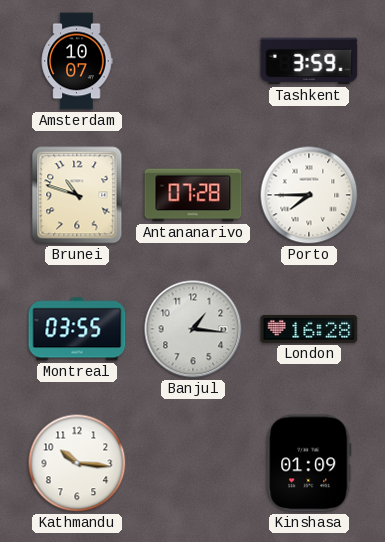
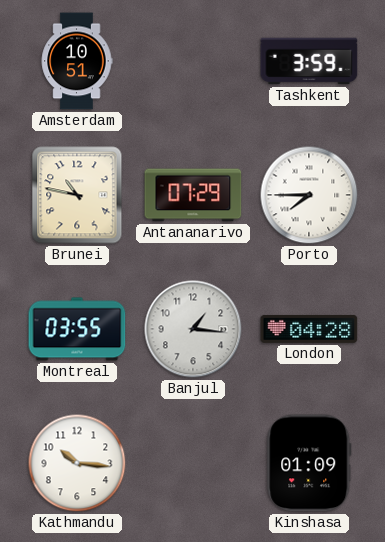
Amsterdam: 10:07 -> 10:51 (77, 61)
Brunei: 10:48 -> 10:47 (77, 195)
Antananarivo: 07:28 -> 07:29 (193, 195)
London: 16:28 -> 04:28 (309, 329)
